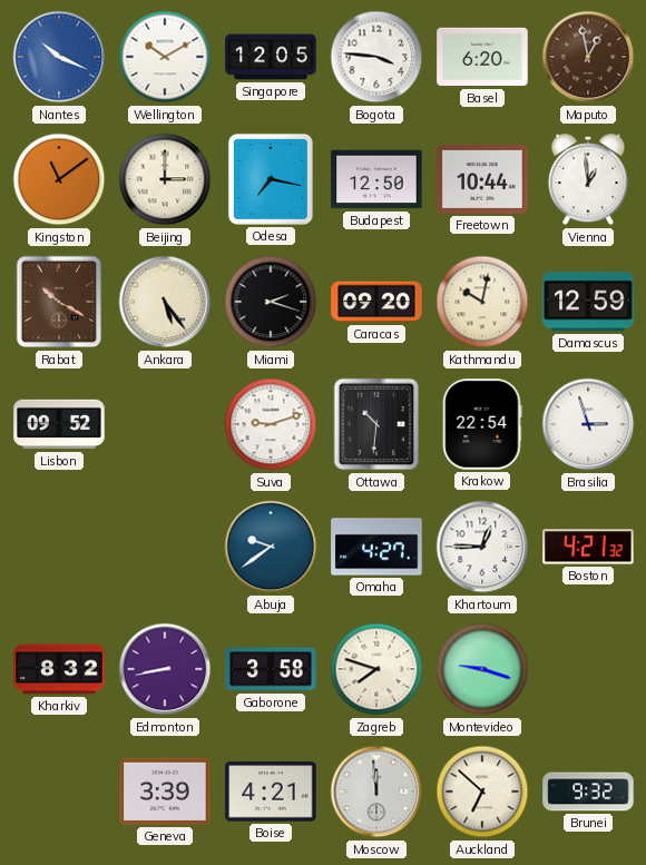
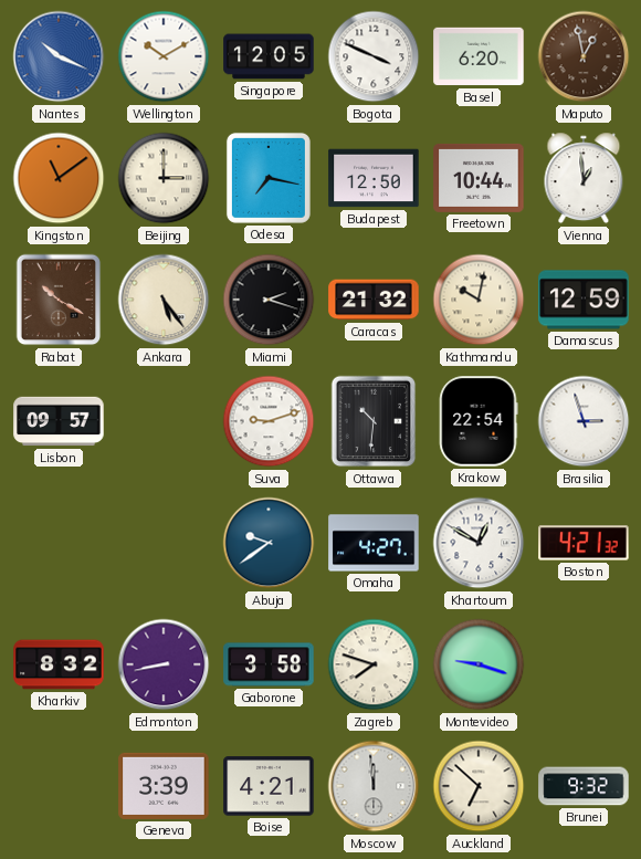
Bogota: 3:46 -> 3:49 (374, 56)
Caracas: 09:20 -> 21:32 (374, 300)
Lisbon: 09:52 -> 09:57 (59, 421)
Khartoum: 12:45 -> 12:50 (479, 543)
